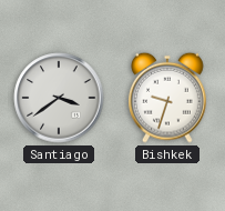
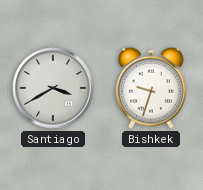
Santiago: 3:39 -> 3:40 (53, 88)
